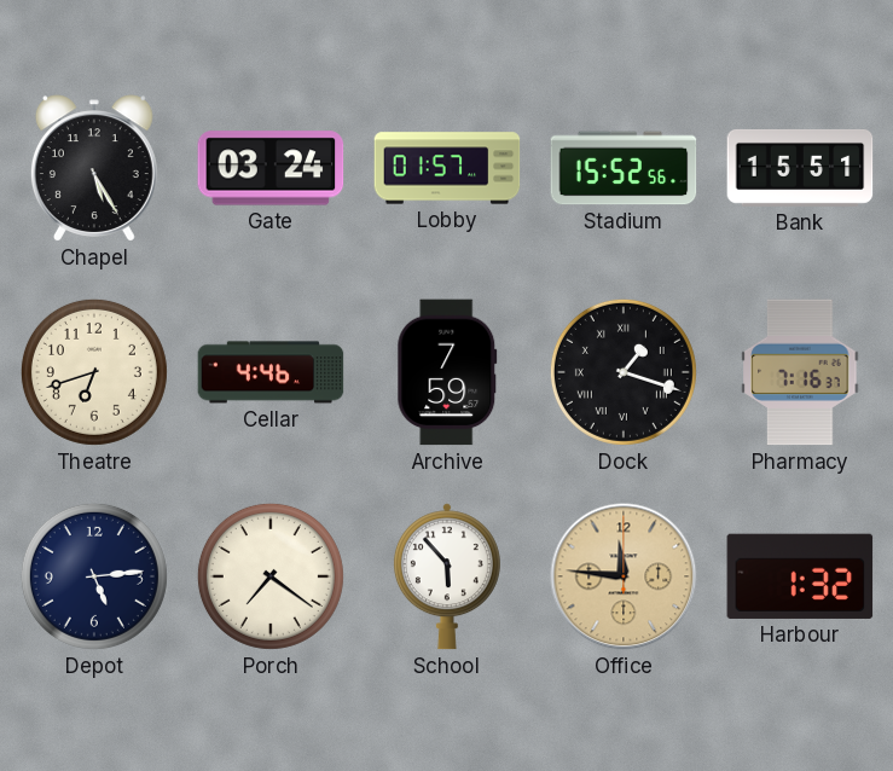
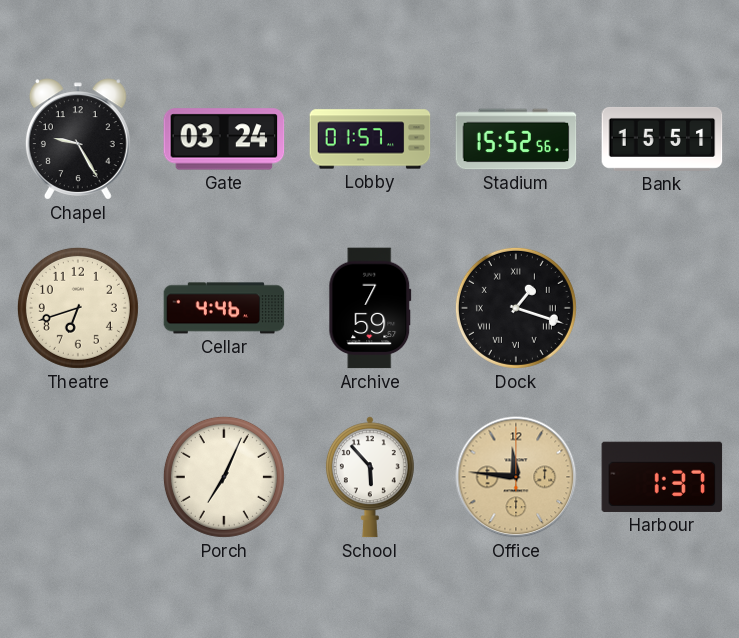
Chapel: 5:25 -> 9:25 (78, 139)
Pharmacy: 7:16 -> none (800, 372)
Depot: 5:14 -> none (94, 576)
Porch: 7:21 -> 7:04 (224, 477)
Harbour: 1:32 -> 1:37 (662, 477)
